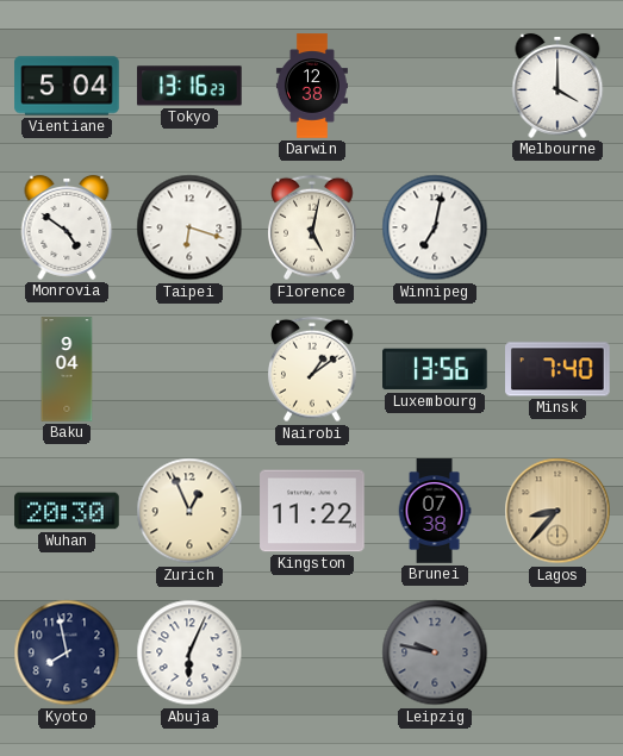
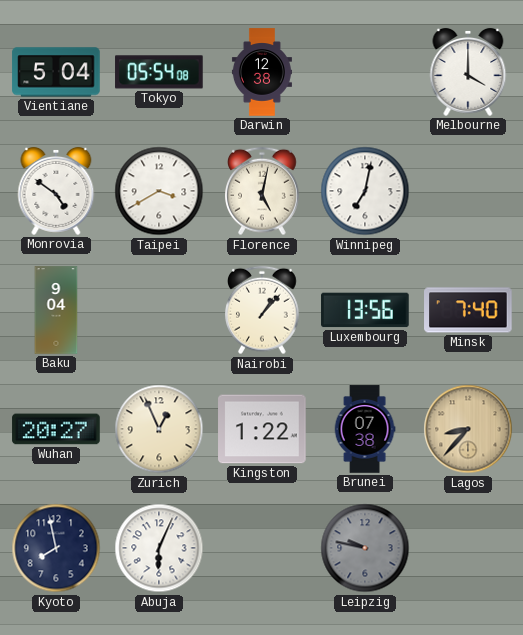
Tokyo: 13:16 -> 05:54 (159, 72)
Taipei: 6:18 -> 3:40 (159, 191)
Nairobi: 1:09 -> 1:07 (263, 310)
Wuhan: 20:30 -> 20:27 (56, 429)
Kingston: 11:22 -> 1:22 (262, 429)
